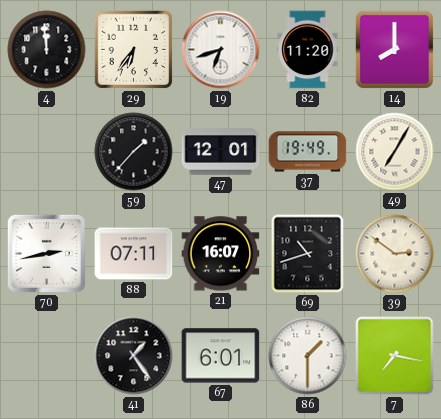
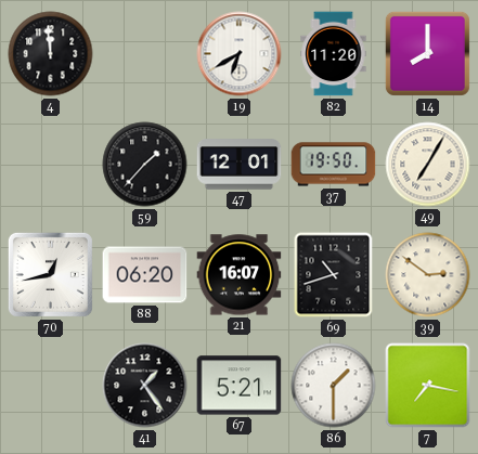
29: 6:36 -> none (134, 50)
19: 6:42 -> 6:40 (240, 54)
37: 19:49 -> 19:50 (334, 165)
70: 2:43 -> 12:43 (50, 274)
88: 07:11 -> 06:20 (145, 275)
67: 6:01 -> 5:21 (240, 386)
